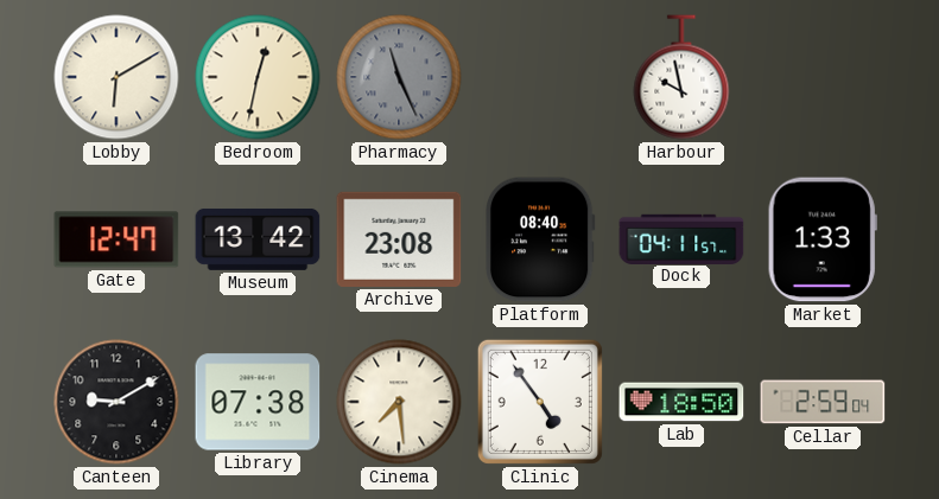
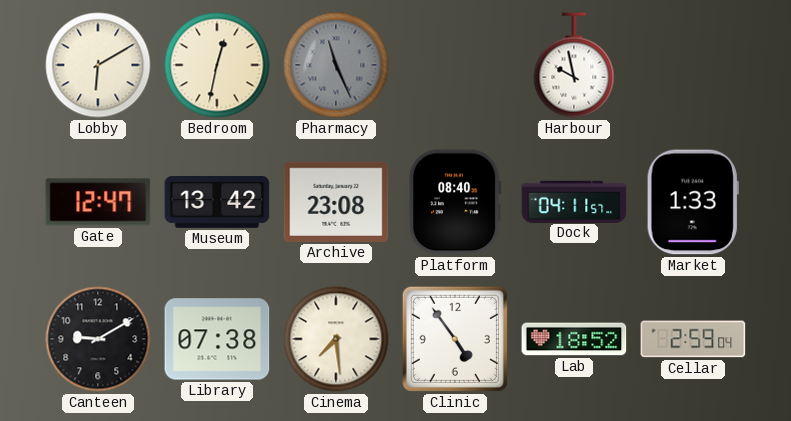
Lab: 18:50 -> 18:52 (574, 339)
